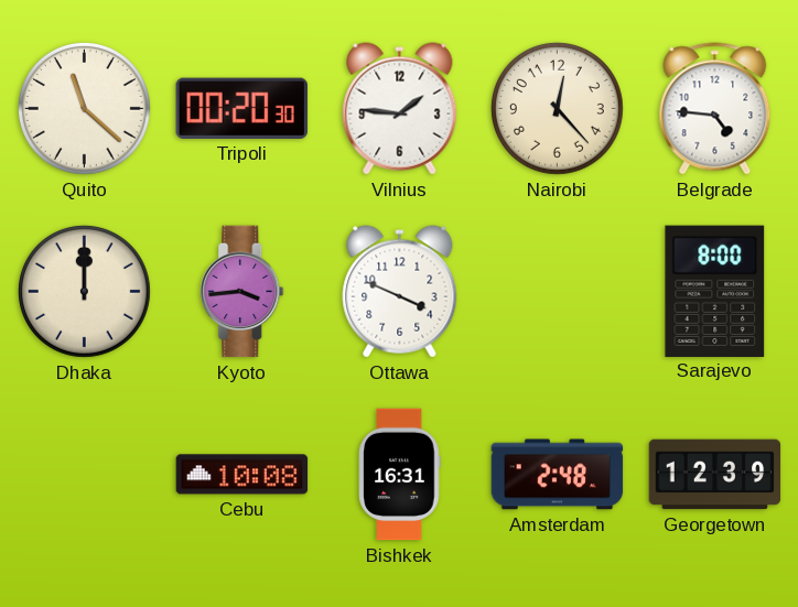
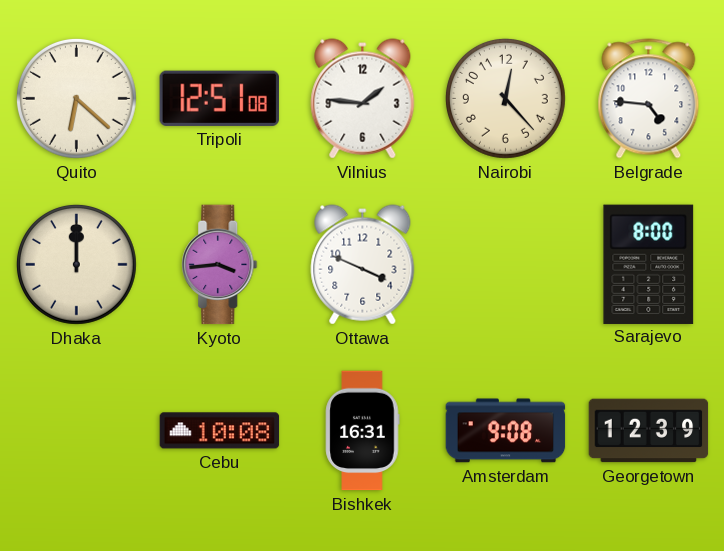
Quito: 11:22 -> 6:22 (76, 98)
Tripoli: 00:20 -> 12:51 (219, 98)
Amsterdam: 2:48 -> 9:08 (506, 431)
